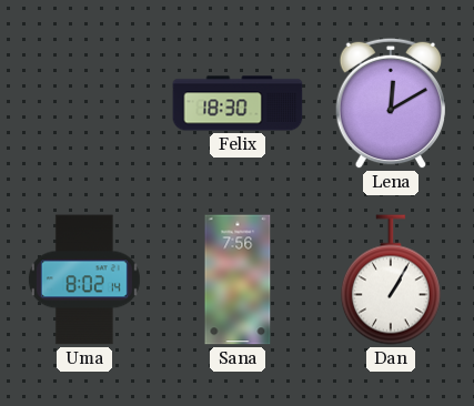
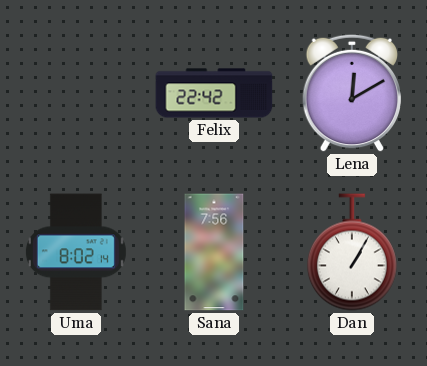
Felix: 18:30 -> 22:42 (214, 93)
